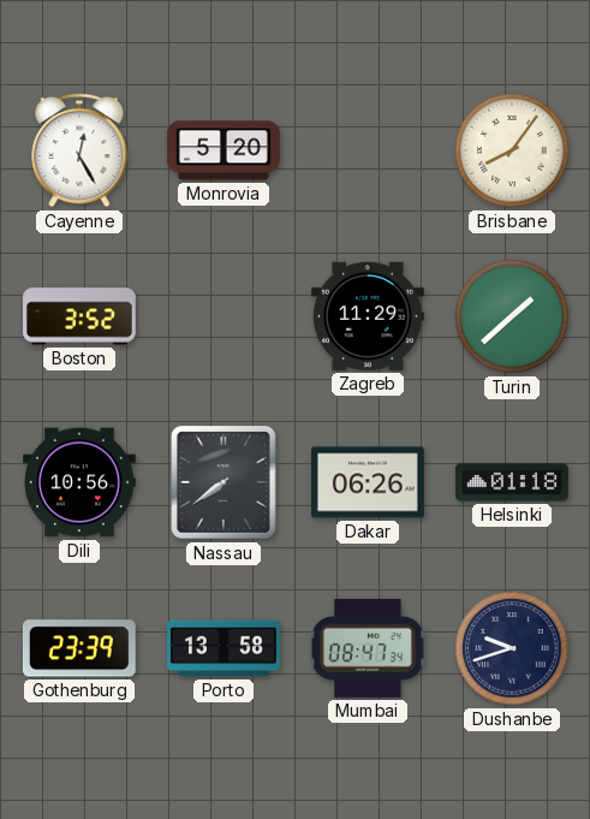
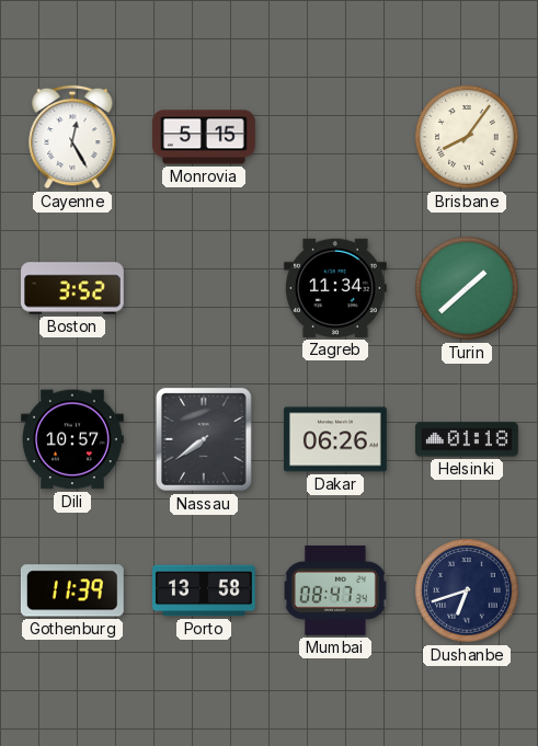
Monrovia: 5:20 -> 5:15 (205, 137)
Zagreb: 11:29 -> 11:34 (335, 288)
Dili: 10:56 -> 10:57 (73, 439)
Gothenburg: 23:39 -> 11:39 (72, 590)
Dushanbe: 9:42 -> 6:42 (467, 590)
